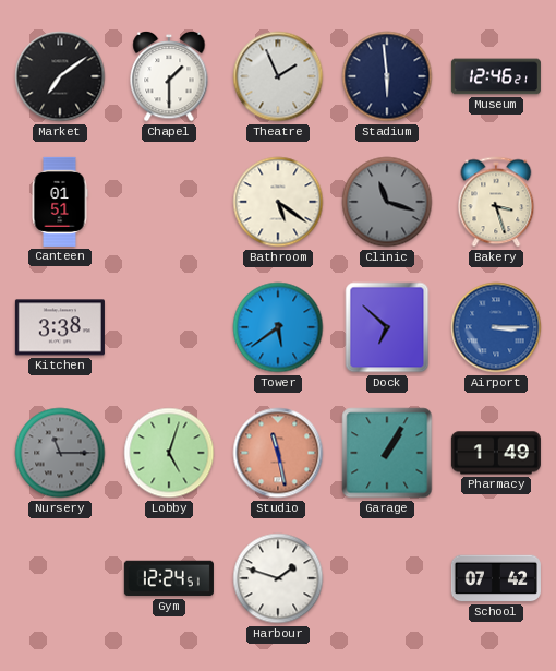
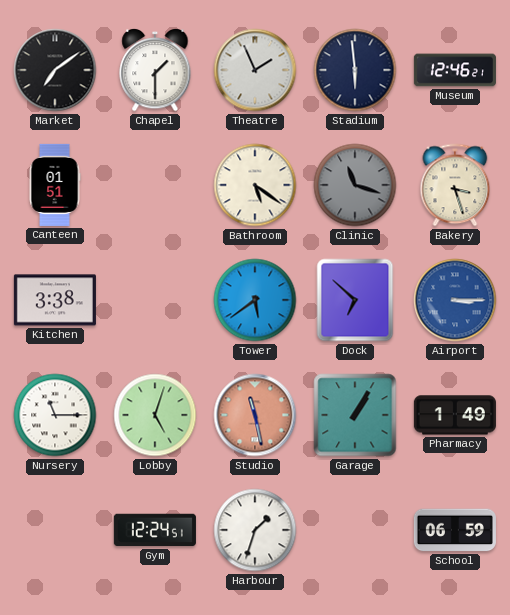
Nursery dial: grey -> white (55, 415)
Harbour: 1:48 -> 1:33 (255, 530)
School: 07:42 -> 06:59 (455, 530)
